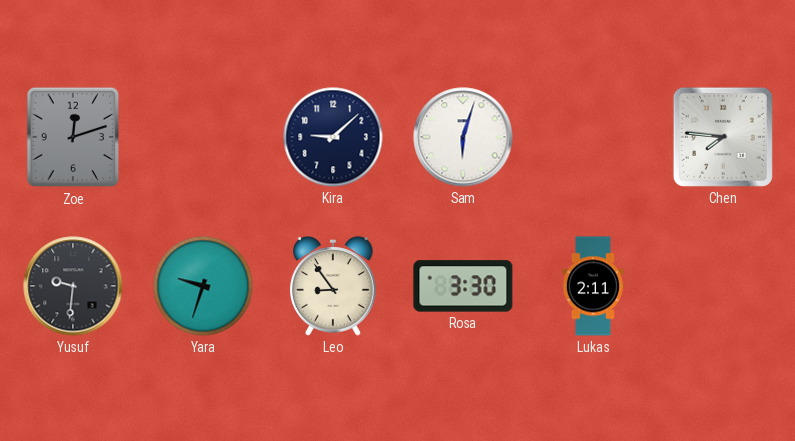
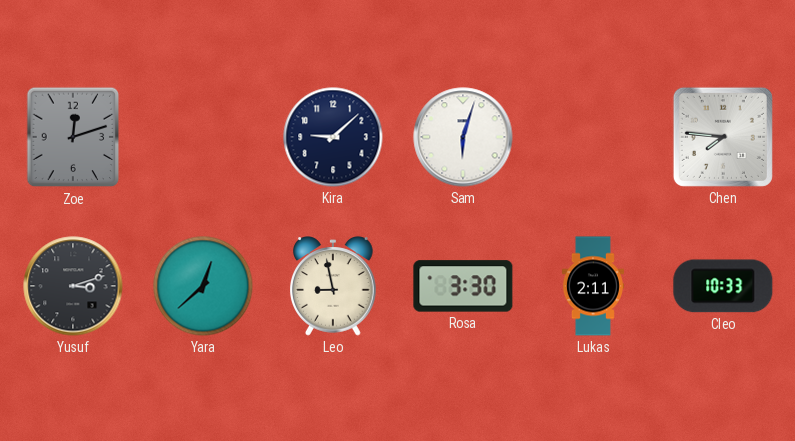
Yusuf: 9:31 -> 3:12 (73, 286)
Yara: 9:33 -> 12:38 (203, 286)
Leo: 8:54 -> 8:58 (334, 286)
Cleo: none -> 10:33 (723, 286)
